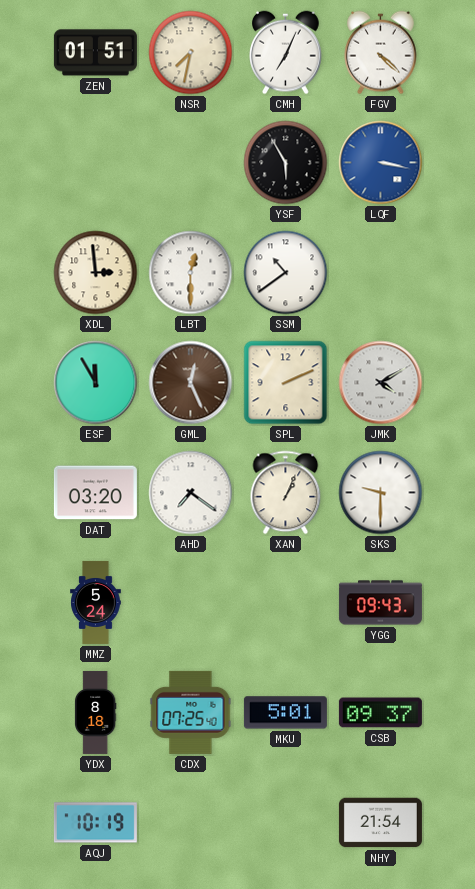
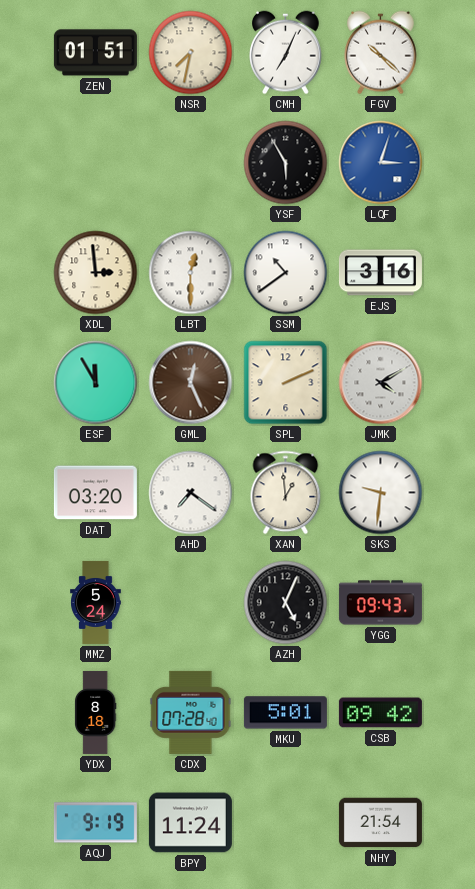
FGV: 4:22 -> 10:22 (381, 53)
LQF: 3:17 -> 3:03 (381, 163)
EJS: none -> 3:16 (380, 273)
XAN: 1:04 -> 12:59 (286, 493)
SKS: 9:30 -> 9:31 (381, 493)
AZH: none -> 5:04 (286, 603)
CDX: 07:25 -> 07:28 (191, 712)
CSB: 09:37 -> 09:42 (380, 713)
AQJ: 10:19 -> 9:19 (95, 823)
BPY: none -> 11:24 (190, 823)
